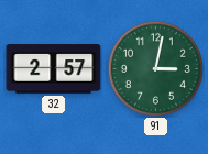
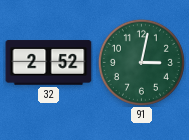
32: 2:57 -> 2:52 (49, 63)
